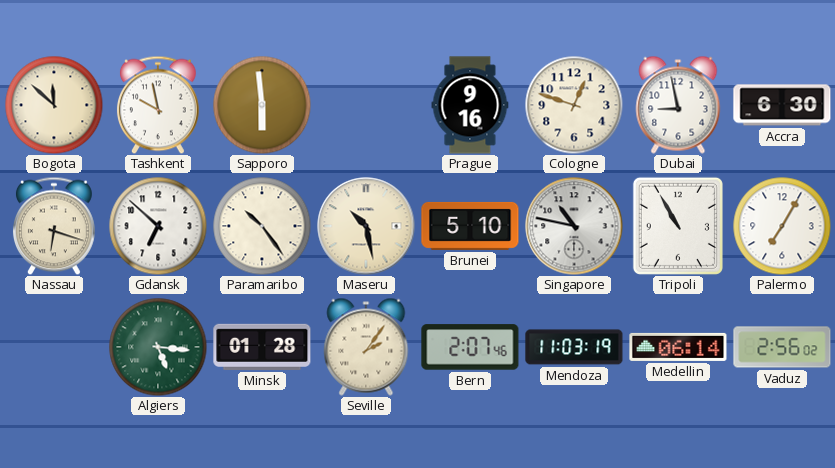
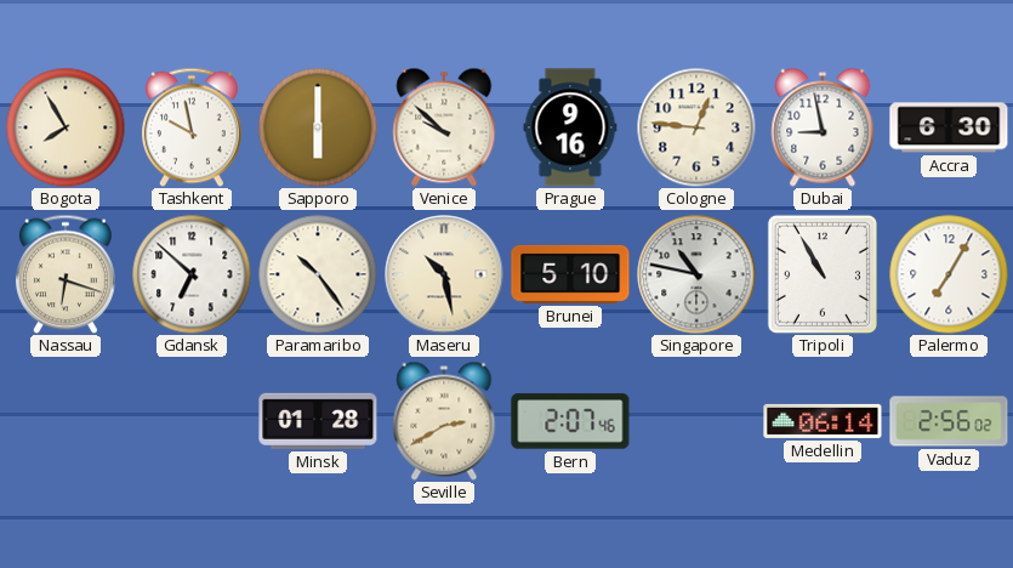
Bogota: 11:52 -> 7:55 (66, 127)
Sapporo: 5:59 -> 6:00 (318, 127)
Venice: none -> 9:52 (444, 127)
Cologne: 12:48 -> 12:46 (696, 127)
Algiers: 5:16 -> none (158, 347)
Seville: 2:06 -> 2:40 (444, 421)
Mendoza: 11:03 -> none (574, 347)
